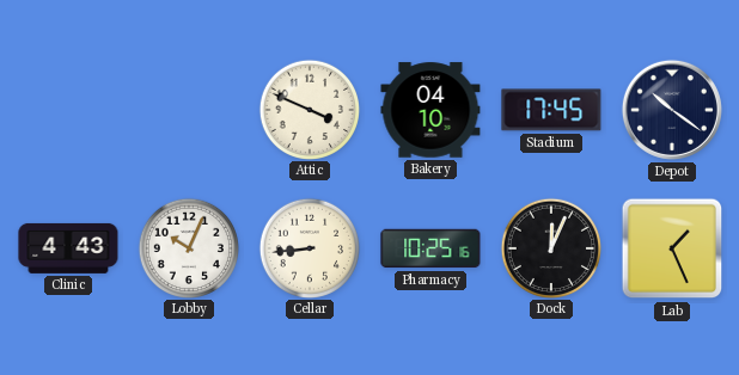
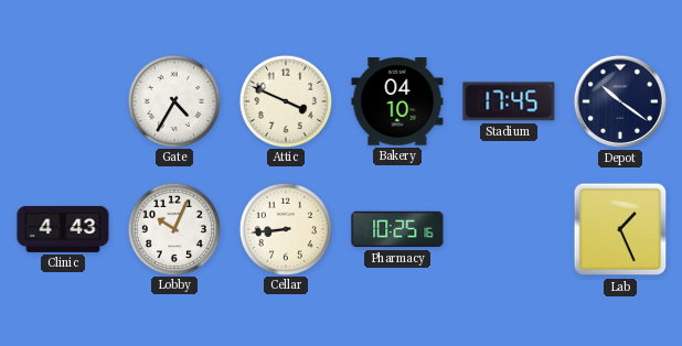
Gate: none -> 4:35 (173, 100)
Dock: 12:04 -> none (550, 247)
